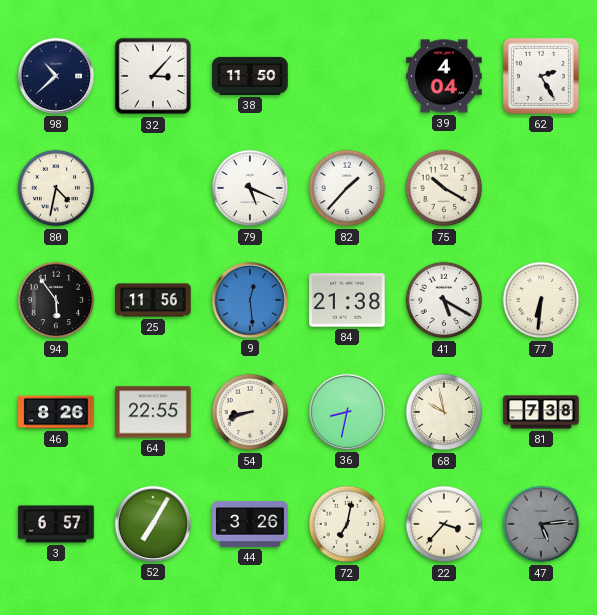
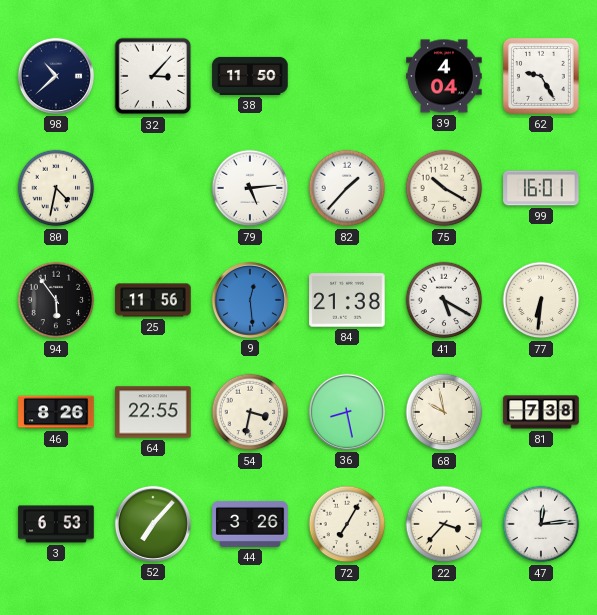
62: 2:25 -> 9:25 (541, 76)
79: 5:19 -> 5:14 (250, 188)
99: none -> 16:01 (541, 188)
54: 8:42 -> 3:32 (250, 412)
36: 8:32 -> 8:28 (347, 412)
3: 6:57 -> 6:53 (56, 524)
52: 7:05 -> 7:07 (153, 524)
72: 7:02 -> 7:05 (347, 524)
47: 5:14 -> 12:14 (541, 524)
47 dial: grey -> white (541, 524)
